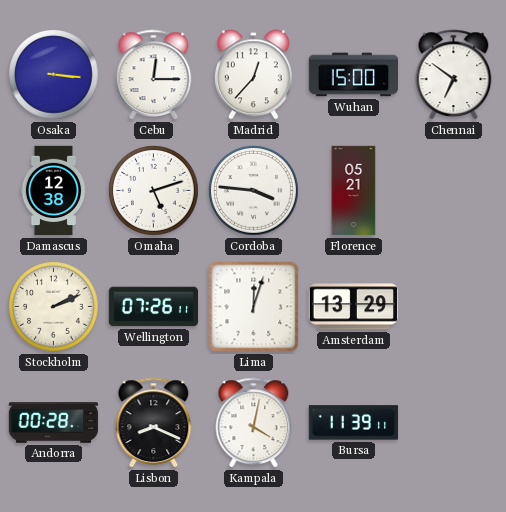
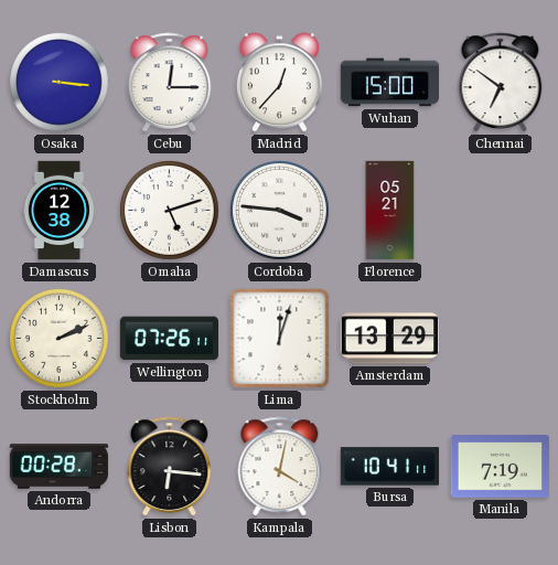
Lisbon: 8:19 -> 6:16 (170, 467)
Bursa: 11:39 -> 10:41 (390, 467)
Manila: none -> 7:19 (501, 467)
